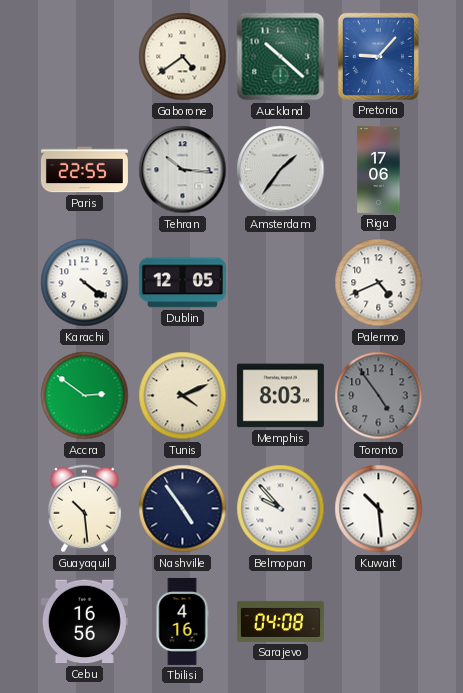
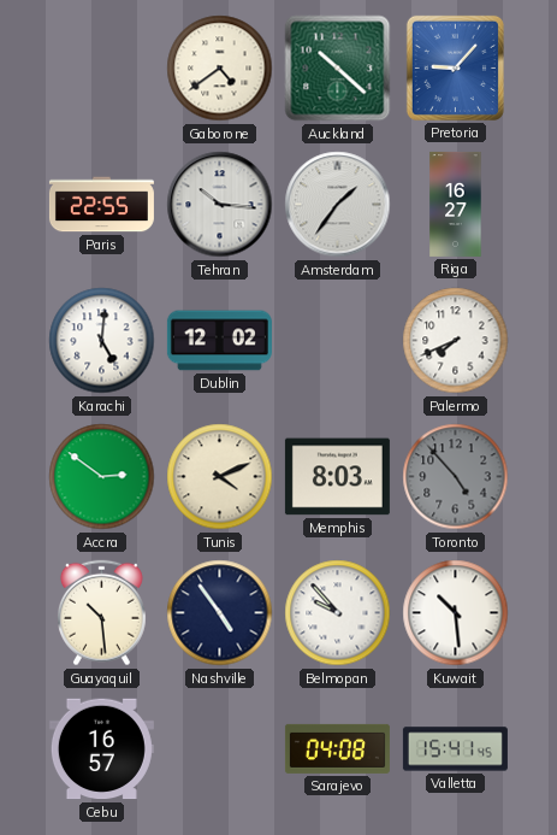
Riga: 17:06 -> 16:27 (456, 204)
Karachi: 4:21 -> 5:01 (102, 341)
Dublin: 12:05 -> 12:02 (219, 341)
Palermo: 4:41 -> 7:41 (456, 341)
Toronto: 4:54 -> 4:53 (456, 477)
Cebu: 16:56 -> 16:57 (101, 749)
Tbilisi: 4:16 -> none (182, 621)
Valletta: none -> 15:41 (455, 749)
